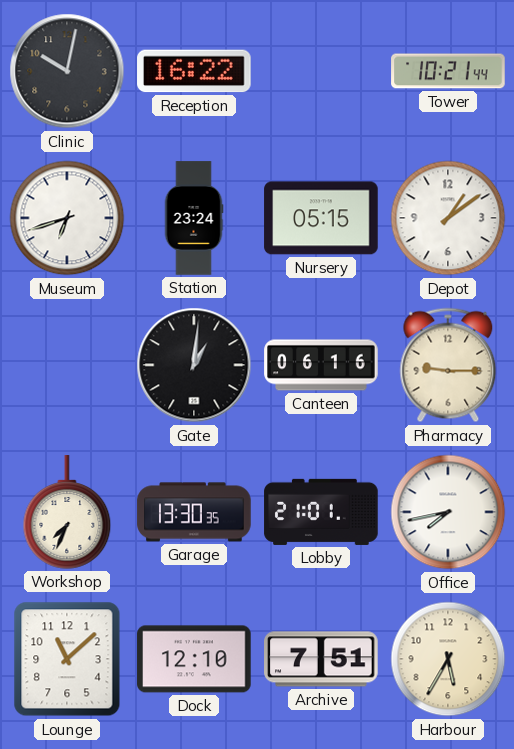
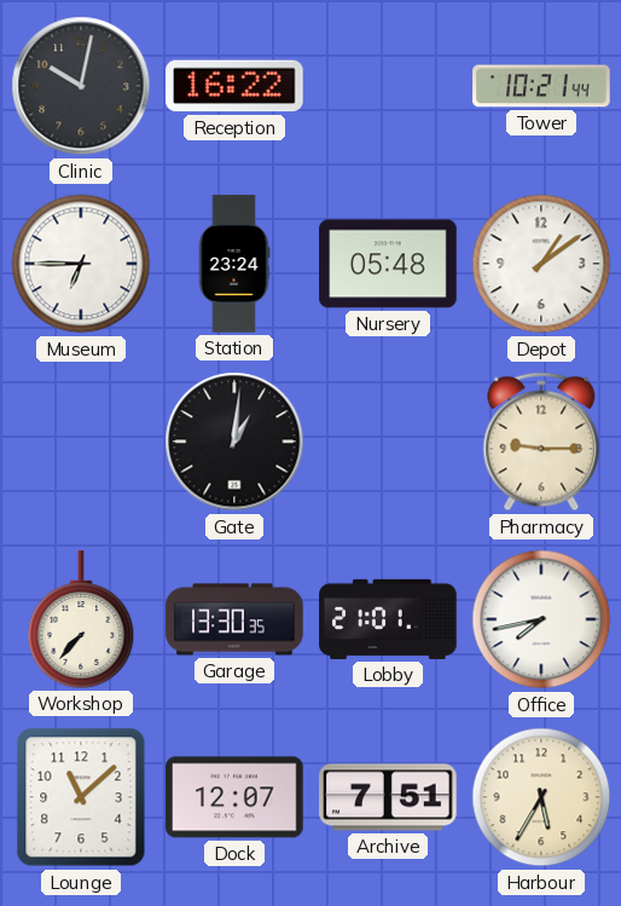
Museum: 6:42 -> 6:45 (81, 264)
Nursery: 05:15 -> 05:48 (388, 264)
Canteen: 06:16 -> none (321, 365)
Workshop: 7:34 -> 7:37 (81, 619)
Dock: 12:10 -> 12:07 (234, 797)
